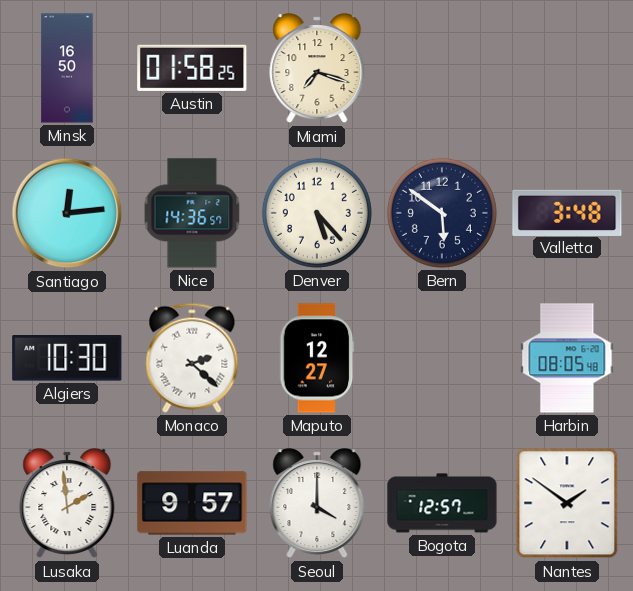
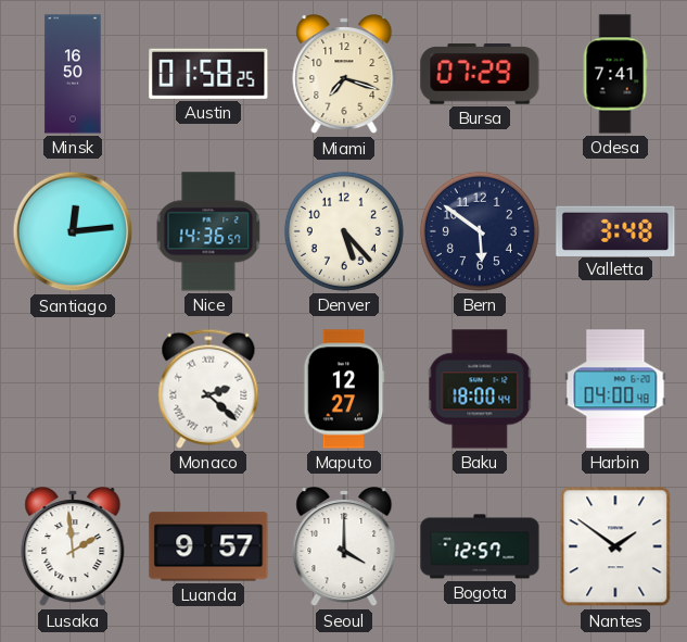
Bursa: none -> 07:29 (480, 74)
Odesa: none -> 7:41 (615, 74)
Algiers: 10:30 -> none (67, 359)
Baku: none -> 18:00 (480, 389)
Harbin: 08:05 -> 04:00 (615, 389)
